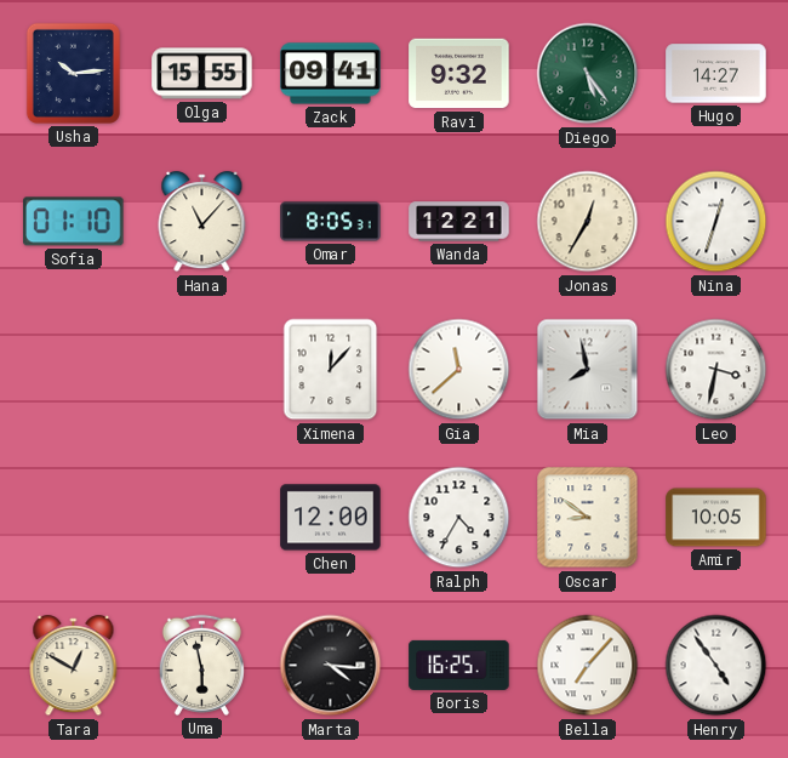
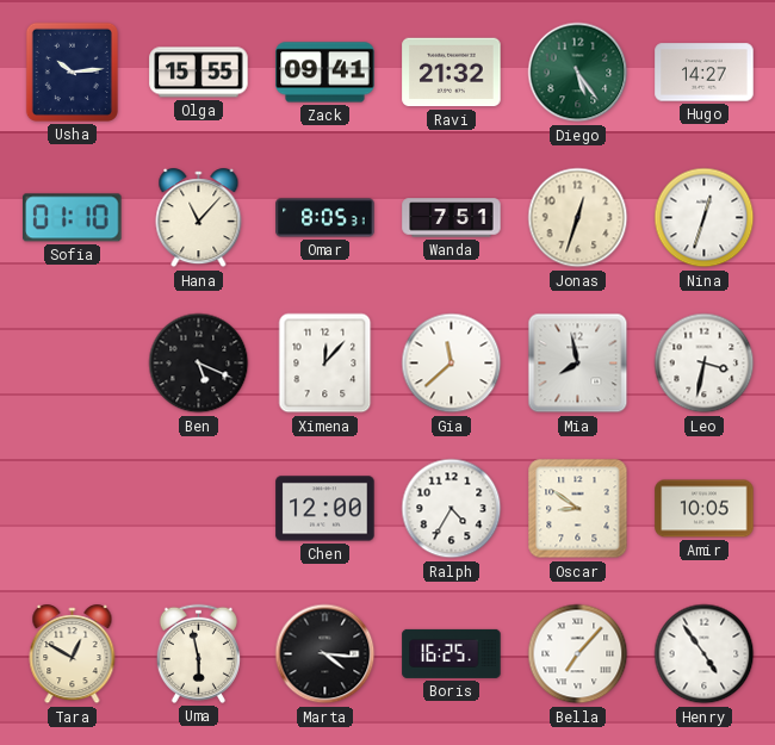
Ravi: 9:32 -> 21:32 (452, 73)
Wanda: 12:21 -> 7:51 (452, 218)
Jonas: 12:35 -> 12:33 (578, 218)
Ben: none -> 5:19 (199, 364)
